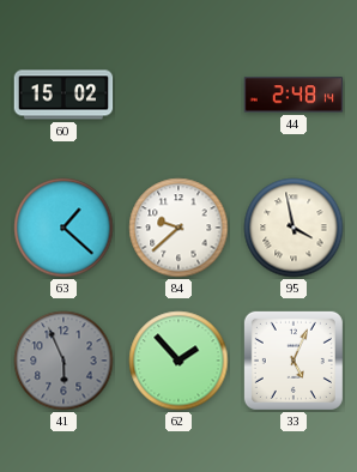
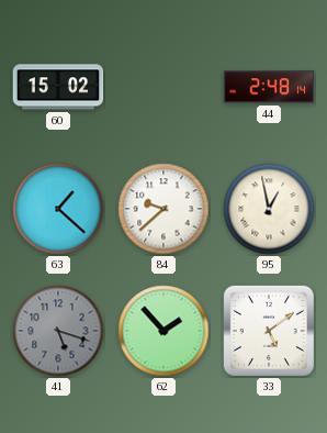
95: 3:58 -> 12:58 (269, 209)
41: 5:56 -> 5:18 (58, 331)
33: 5:04 -> 5:09 (269, 331)
